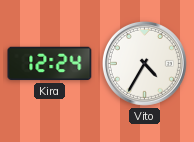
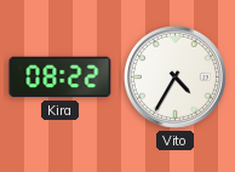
Kira: 12:24 -> 08:22 (61, 78)
